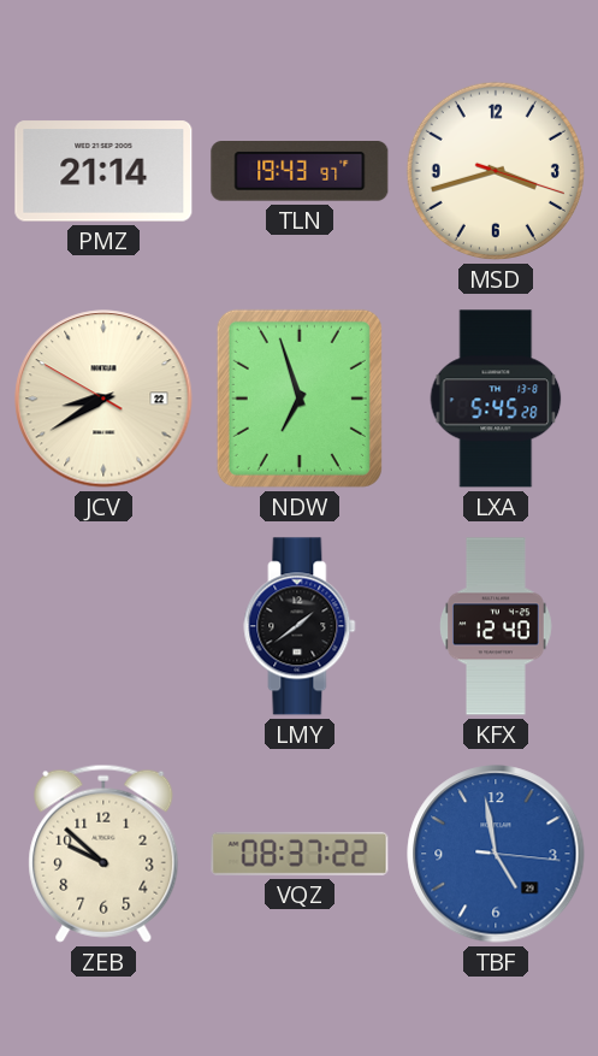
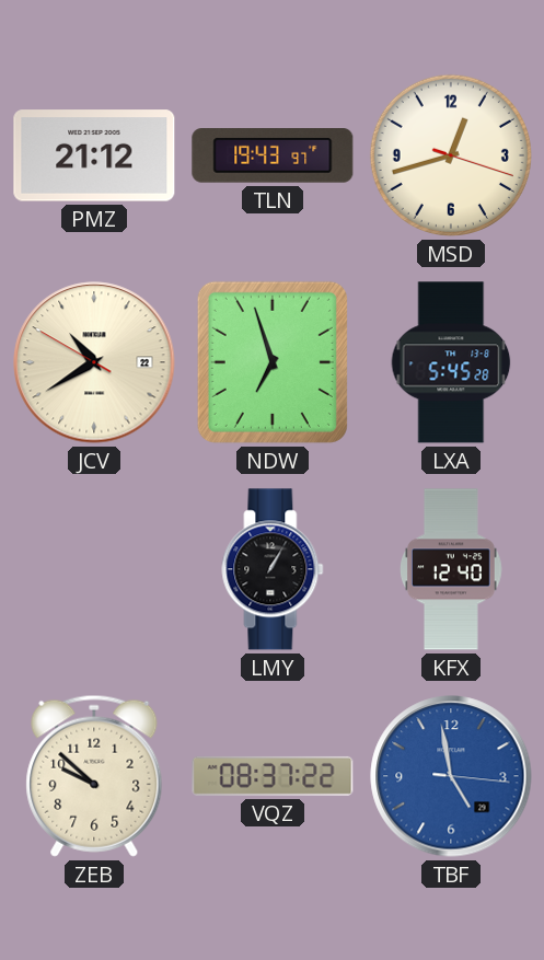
PMZ: 21:14 -> 21:12 (94, 155)
MSD: 3:42 -> 12:42 (451, 155)
JCV: 8:39 -> 10:39 (94, 362)
LMY: 1:39 -> 1:05 (273, 569)
